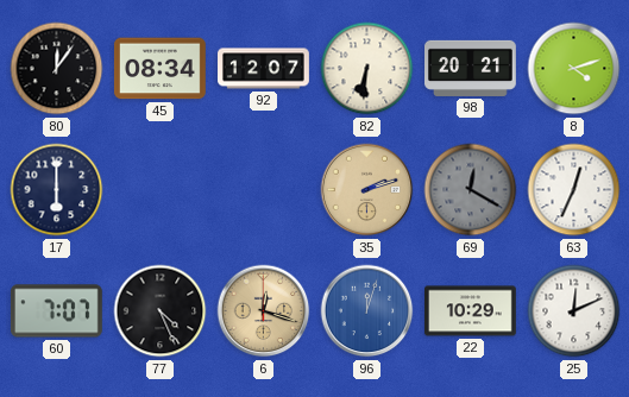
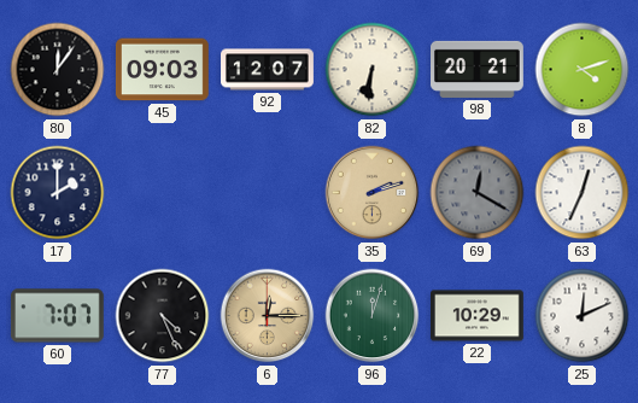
45: 08:34 -> 09:03 (163, 70)
17: 6:00 -> 2:00 (58, 193)
6: 12:18 -> 12:15 (268, 316)
96 dial: blue -> green (373, 316)
